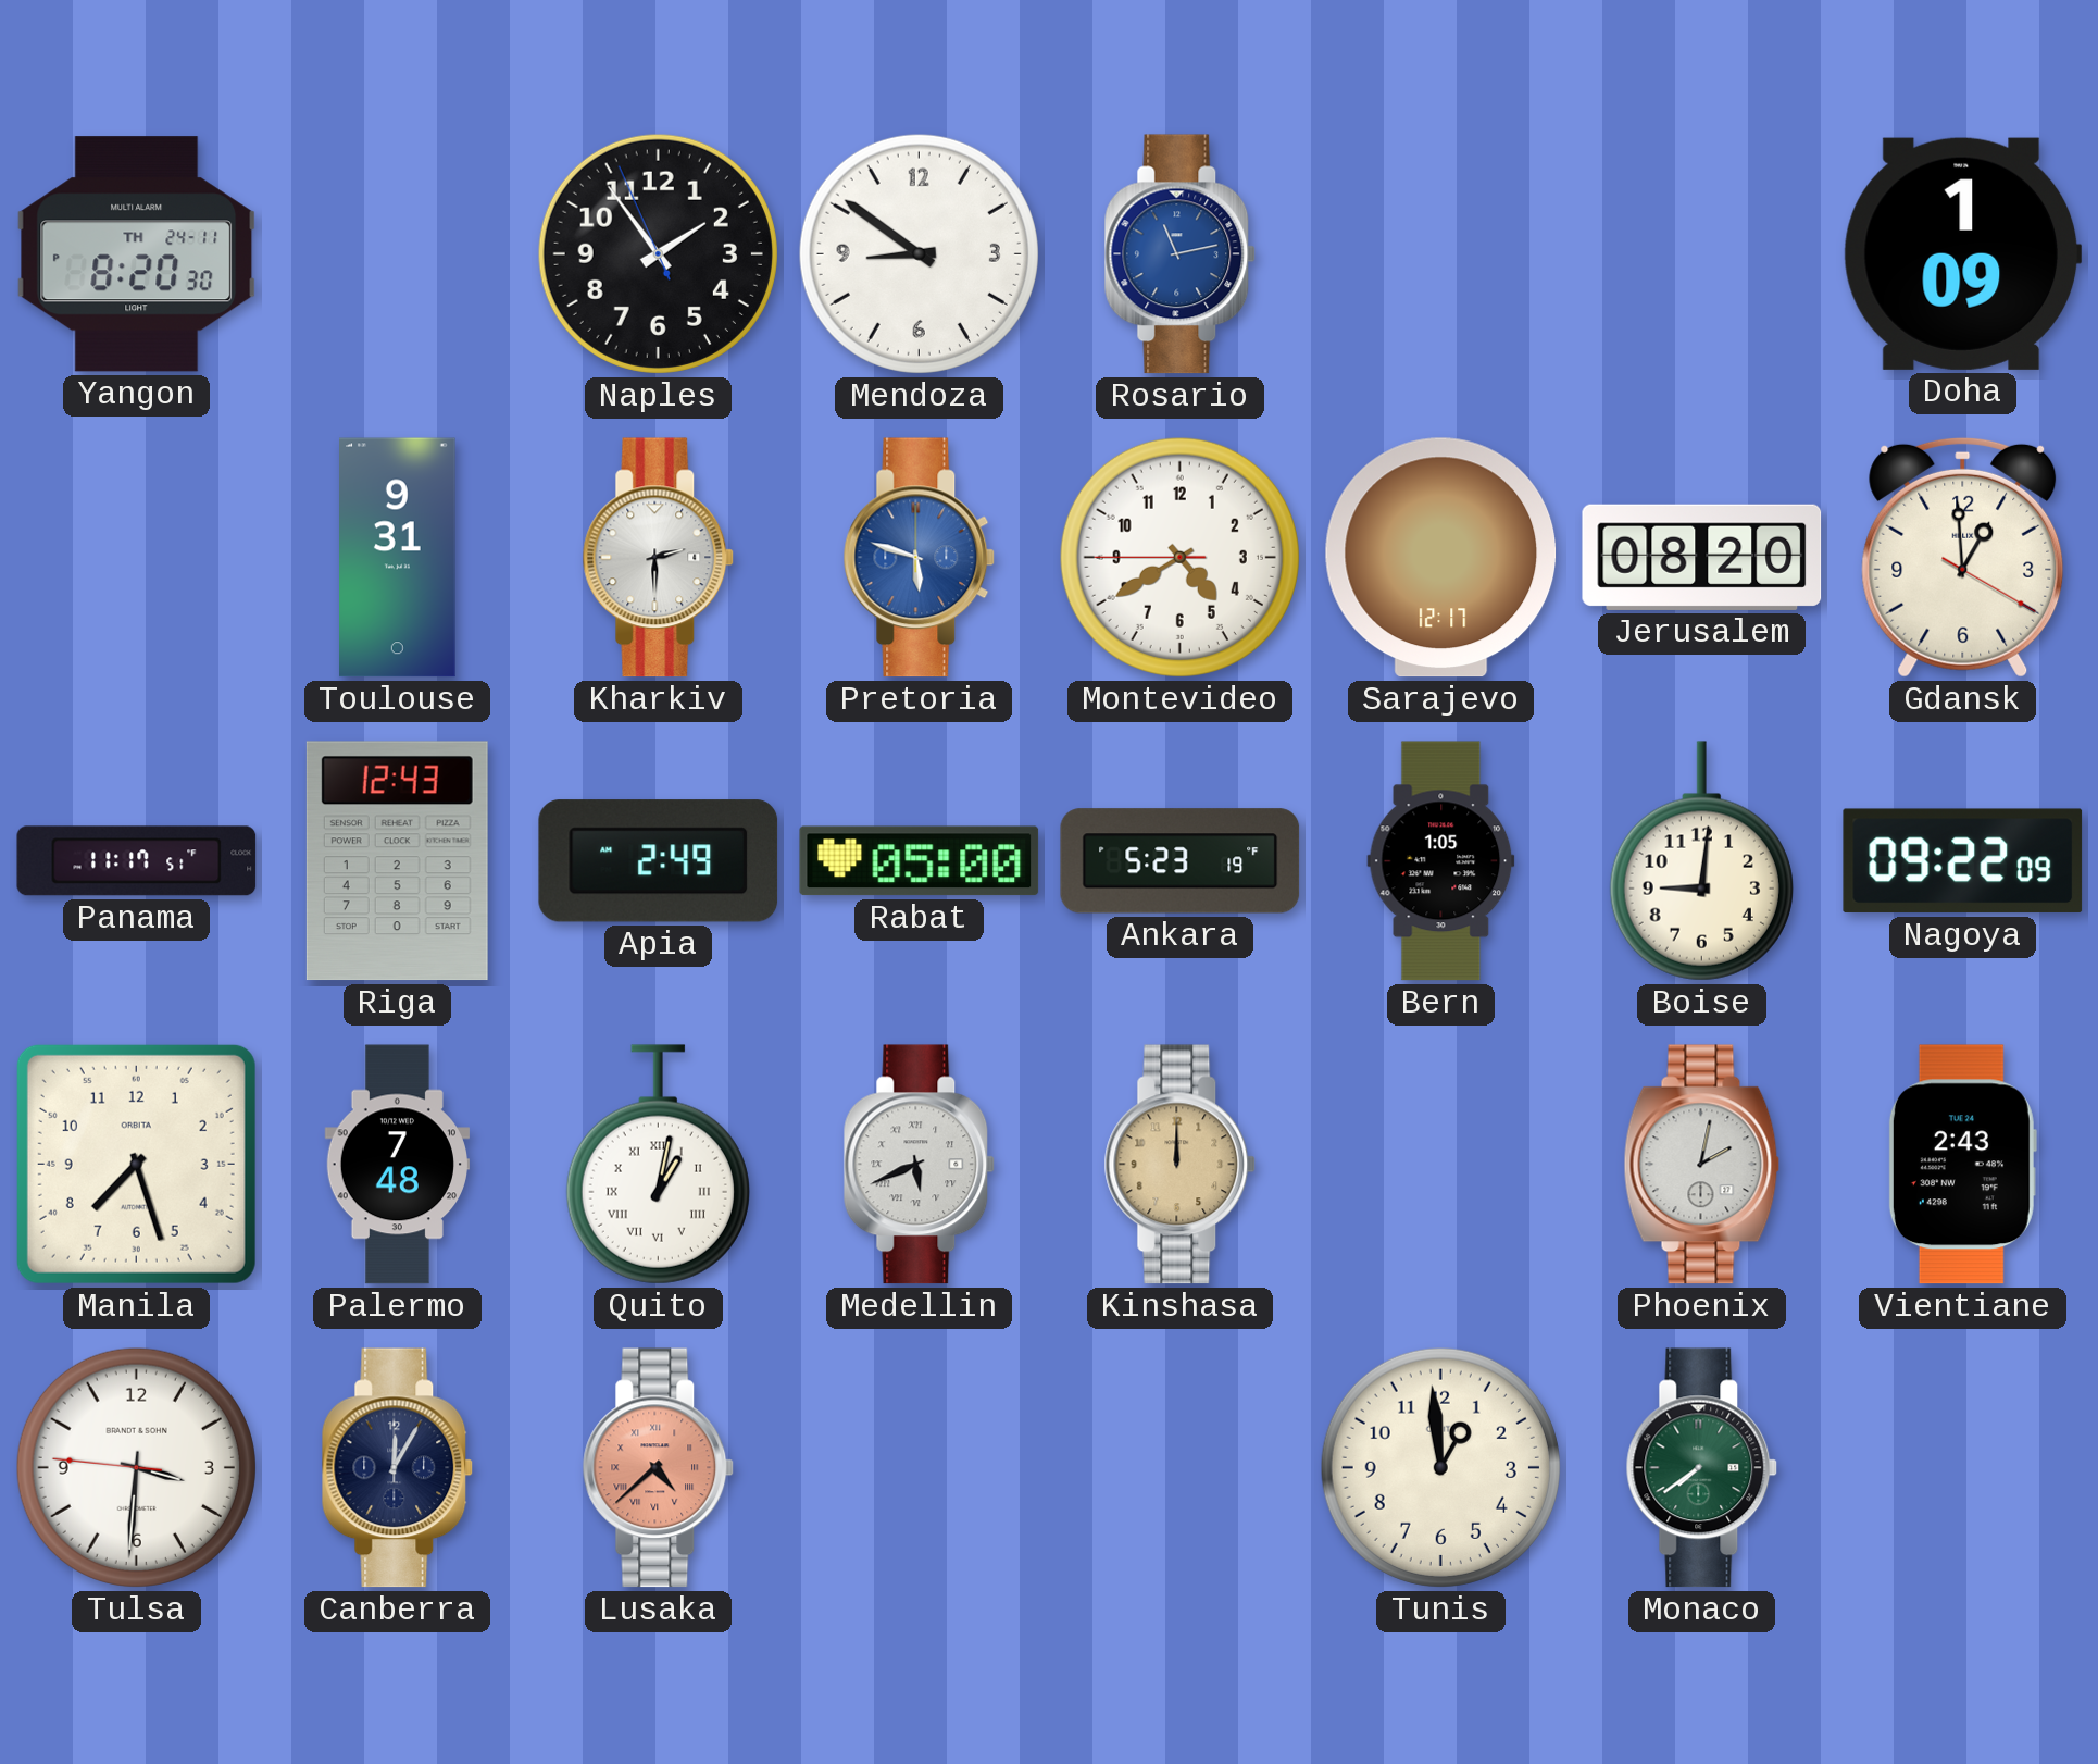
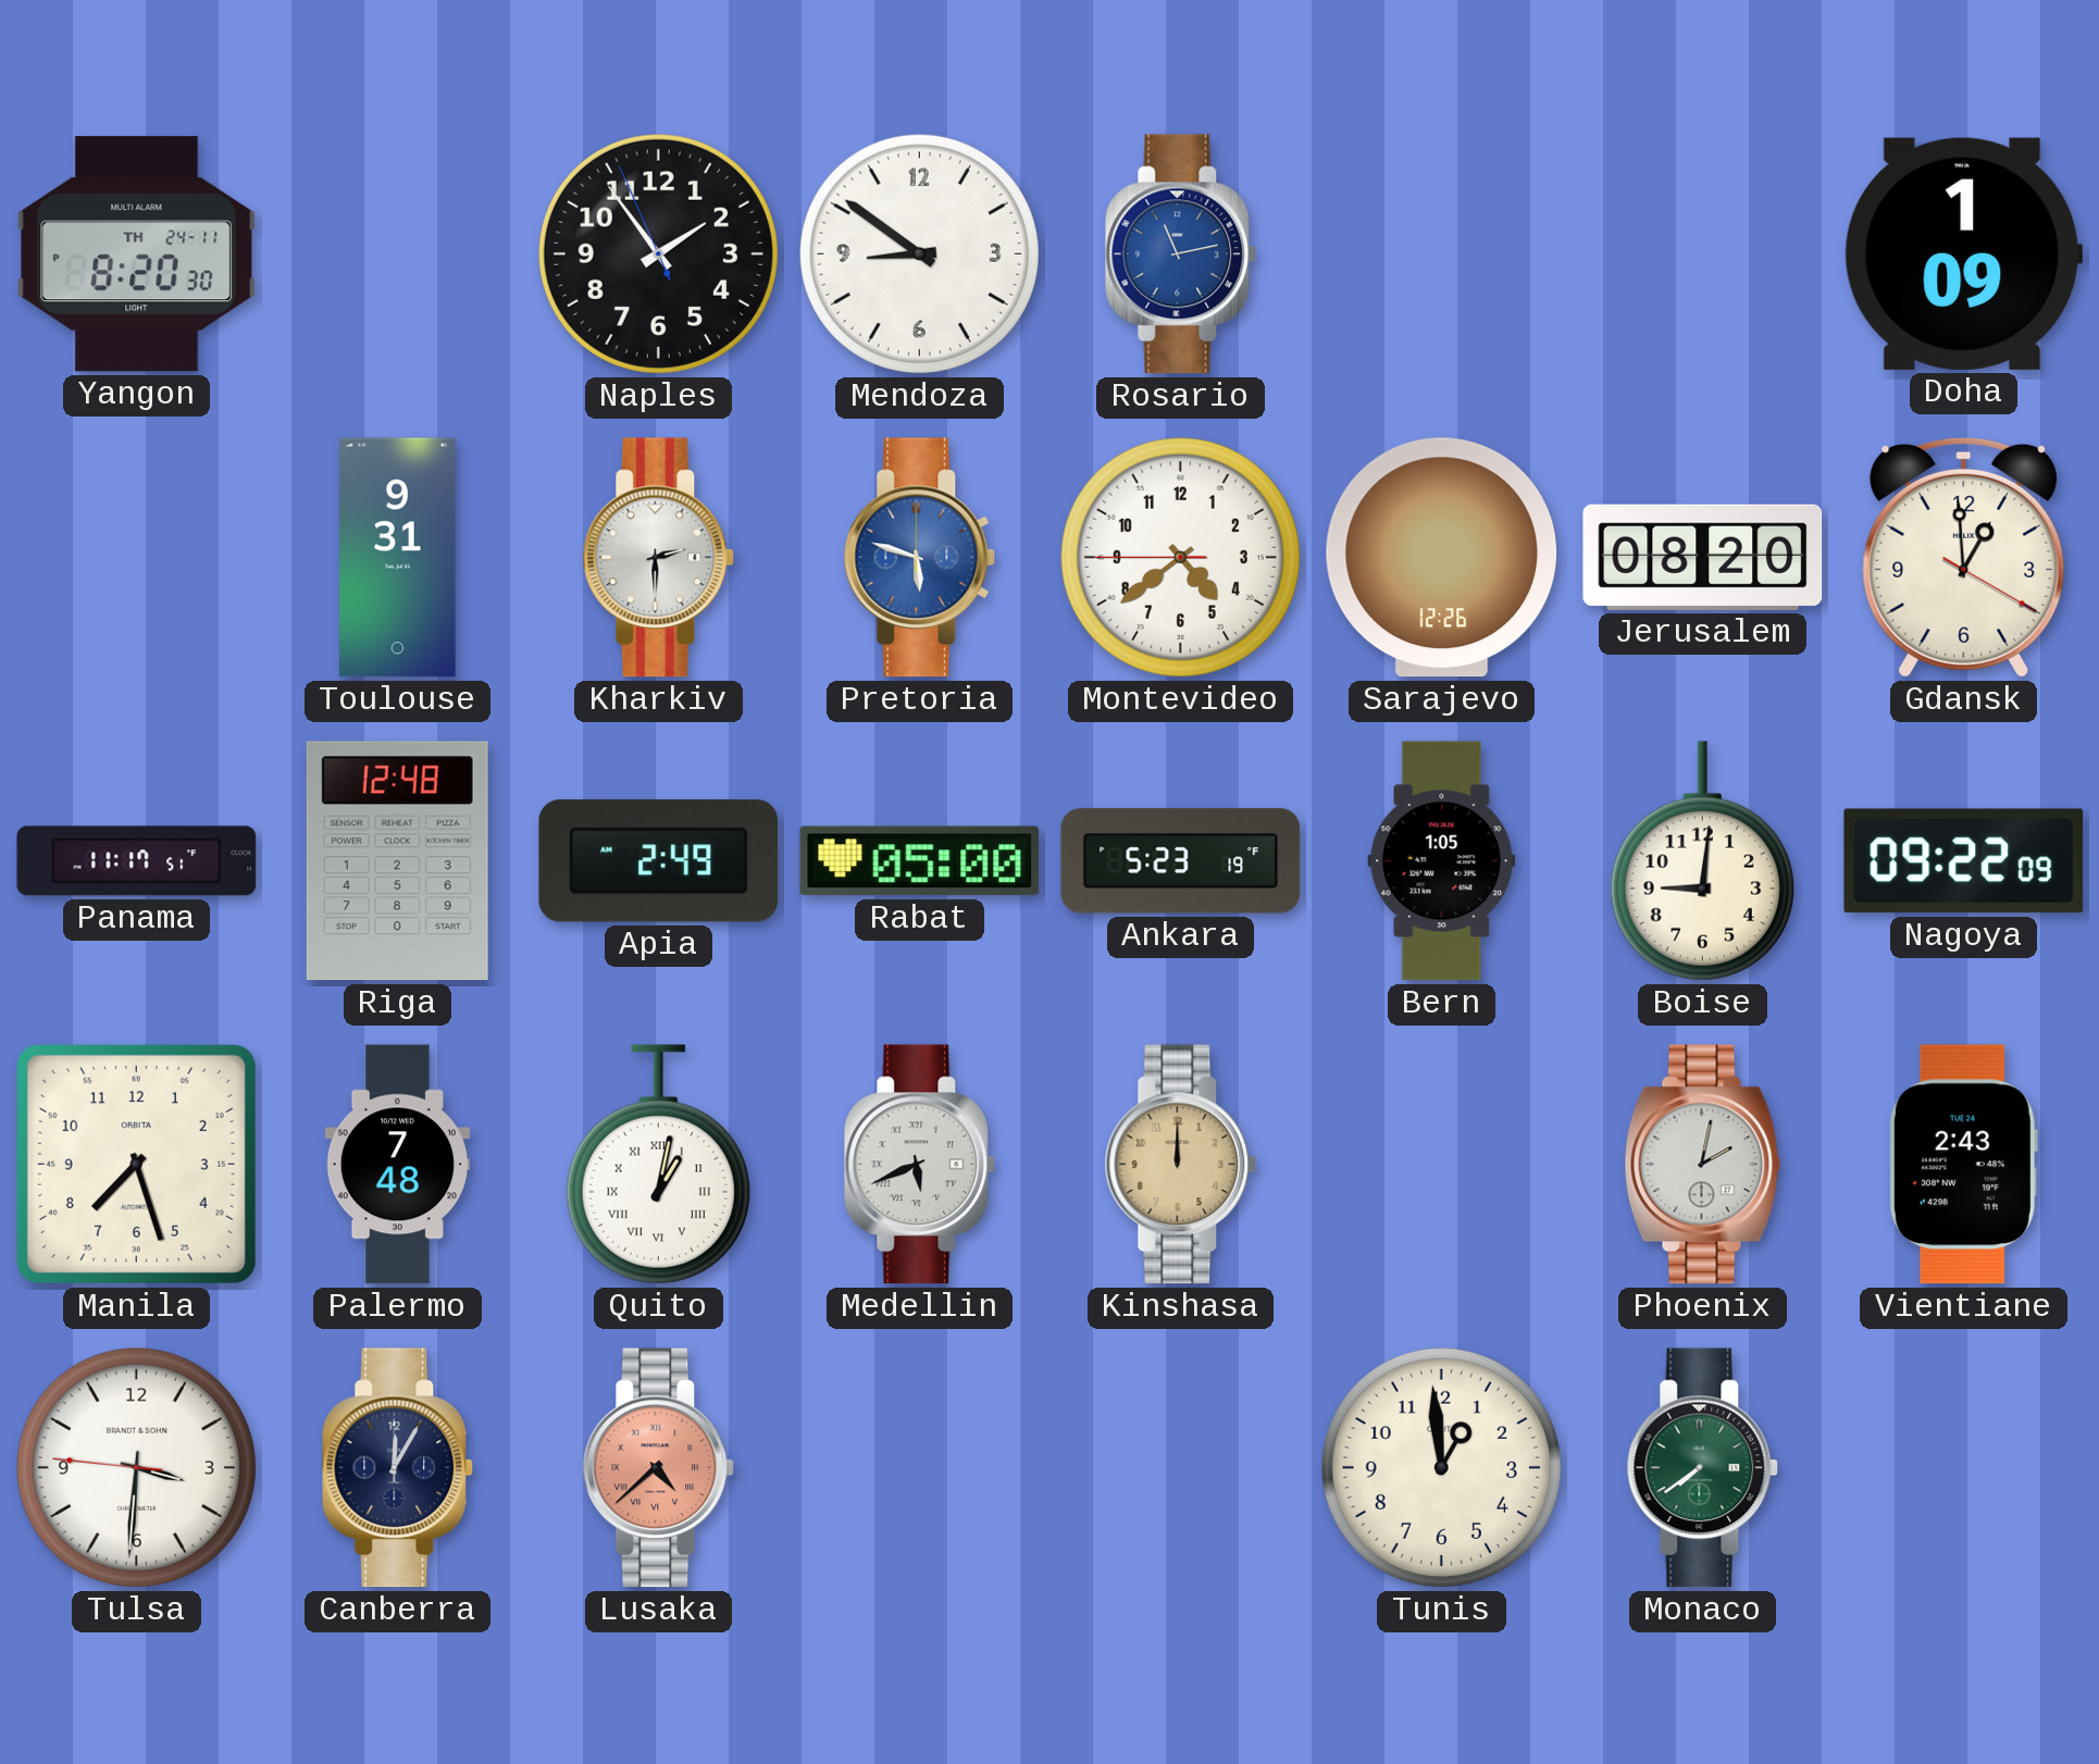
Montevideo: 4:39 -> 4:38 (1180, 557)
Sarajevo: 12:17 -> 12:26 (1442, 558)
Riga: 12:43 -> 12:48 (397, 861)
